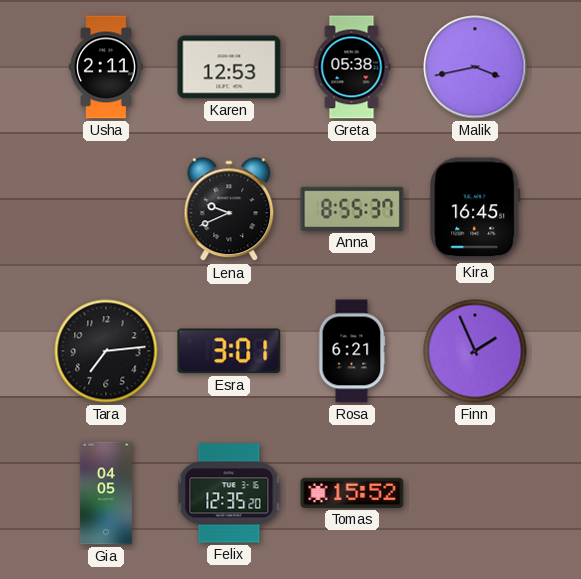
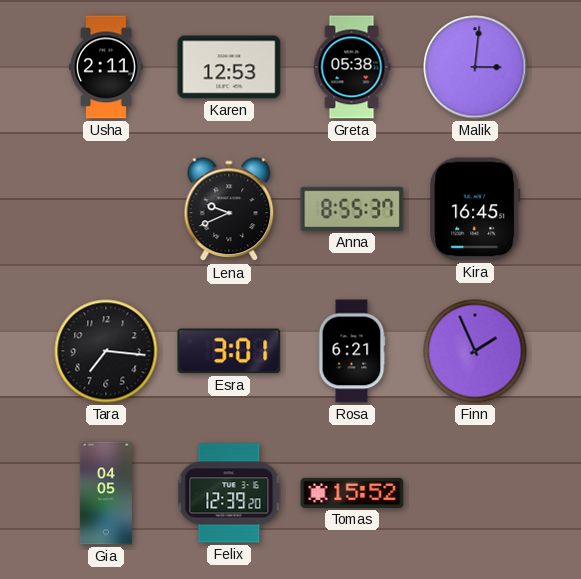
Malik: 3:43 -> 3:01 (475, 67)
Tara: 7:14 -> 7:16 (106, 351)
Felix: 12:35 -> 12:39 (229, 493)
